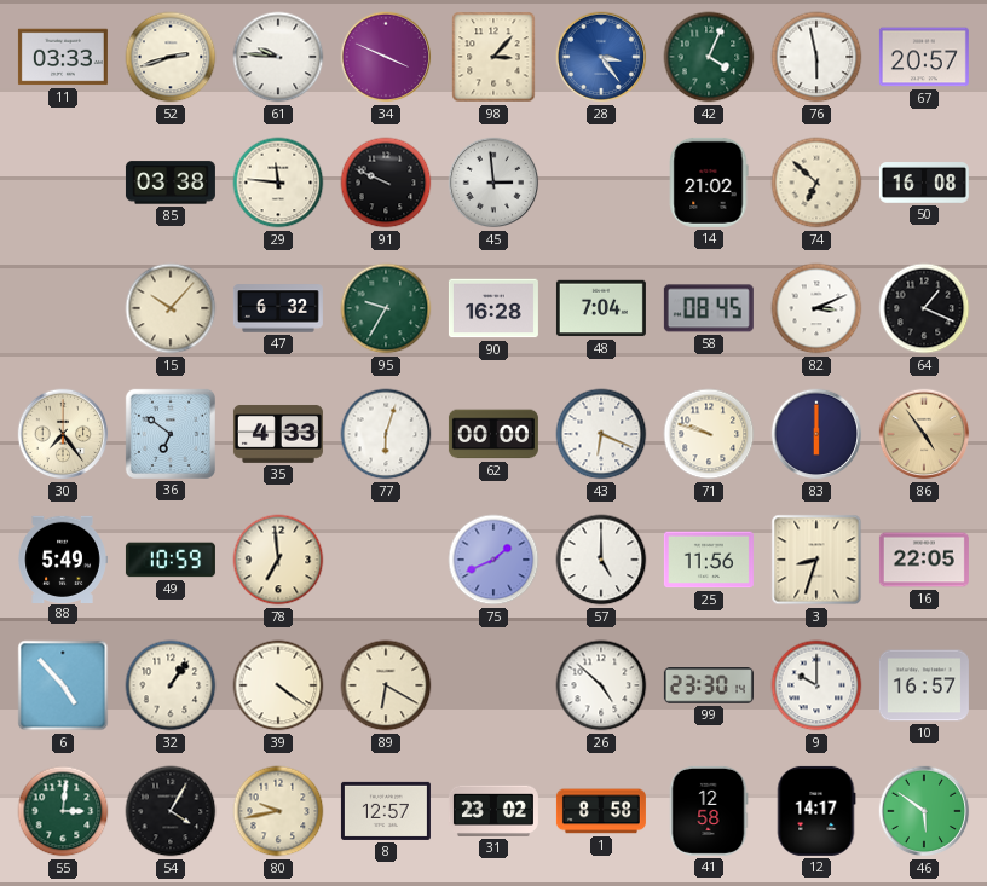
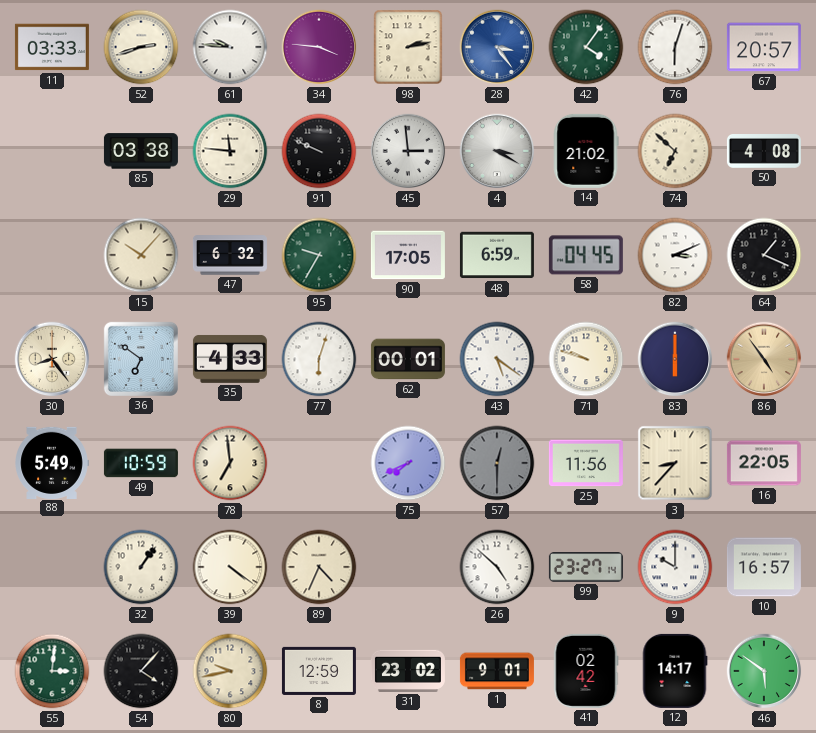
34: 3:49 -> 3:46 (319, 47)
98: 3:07 -> 2:13 (408, 47)
42: 4:04 -> 4:06 (586, 47)
76: 5:58 -> 6:03 (675, 47)
4: none -> 3:20 (497, 151)
50: 16:08 -> 4:08 (764, 152)
90: 16:28 -> 17:05 (408, 255)
48: 7:04 -> 6:59 (497, 255)
58: 08:45 -> 04:45 (586, 255)
30: 7:24 -> 8:24 (52, 359)
62: 00:00 -> 00:01 (408, 359)
43: 6:19 -> 5:21 (497, 359)
75: 1:41 -> 7:41 (408, 463)
57: 5:00 -> 12:30 (497, 463)
57 dial: white -> grey (497, 463)
3: 8:33 -> 8:37 (675, 463)
6: 4:53 -> none (63, 685)
89: 6:20 -> 4:34 (319, 567)
99: 23:30 -> 23:27 (586, 567)
54: 4:05 -> 4:07 (141, 671)
8: 12:57 -> 12:59 (319, 671)
1: 8:58 -> 9:01 (497, 671)
41: 12:58 -> 02:42 (586, 671)
